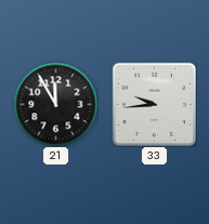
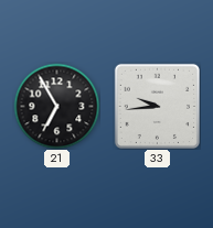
21: 11:55 -> 6:55 (56, 106)
